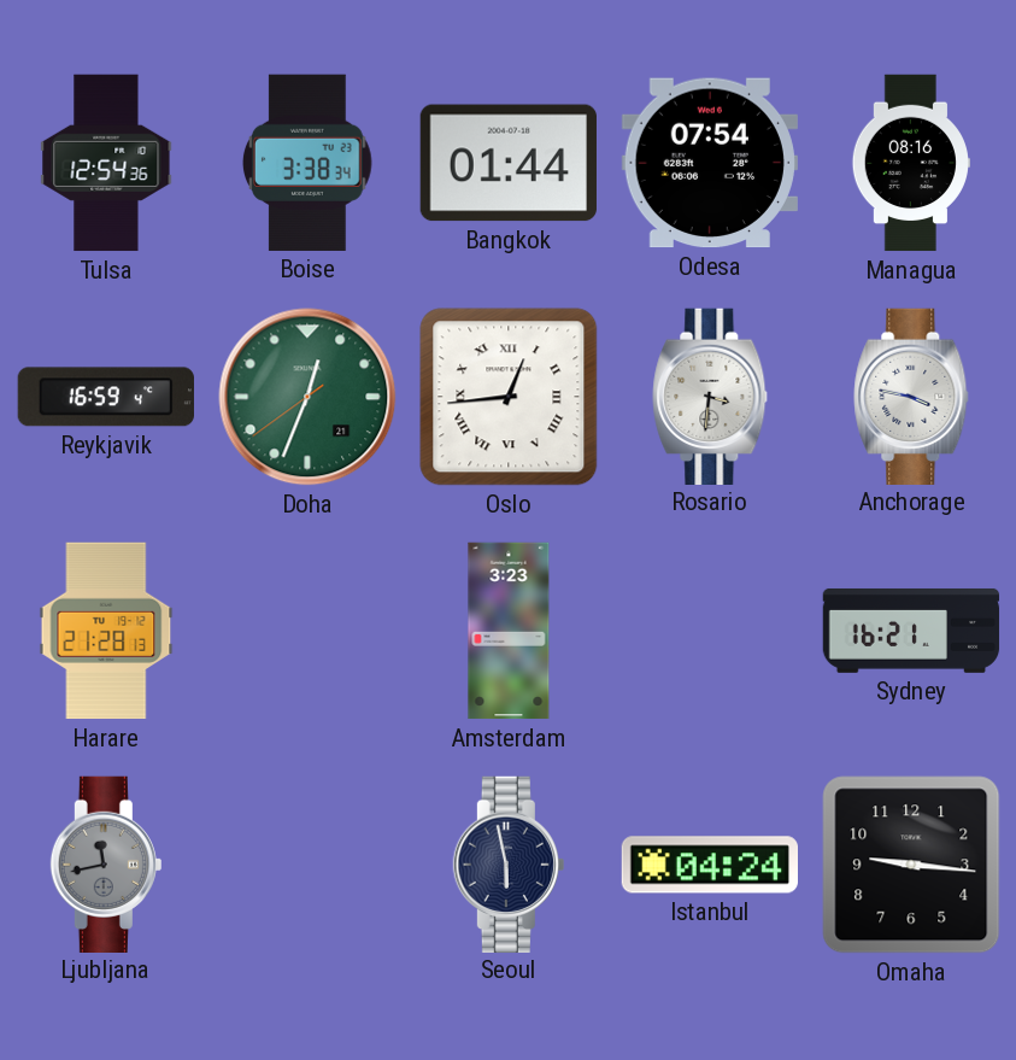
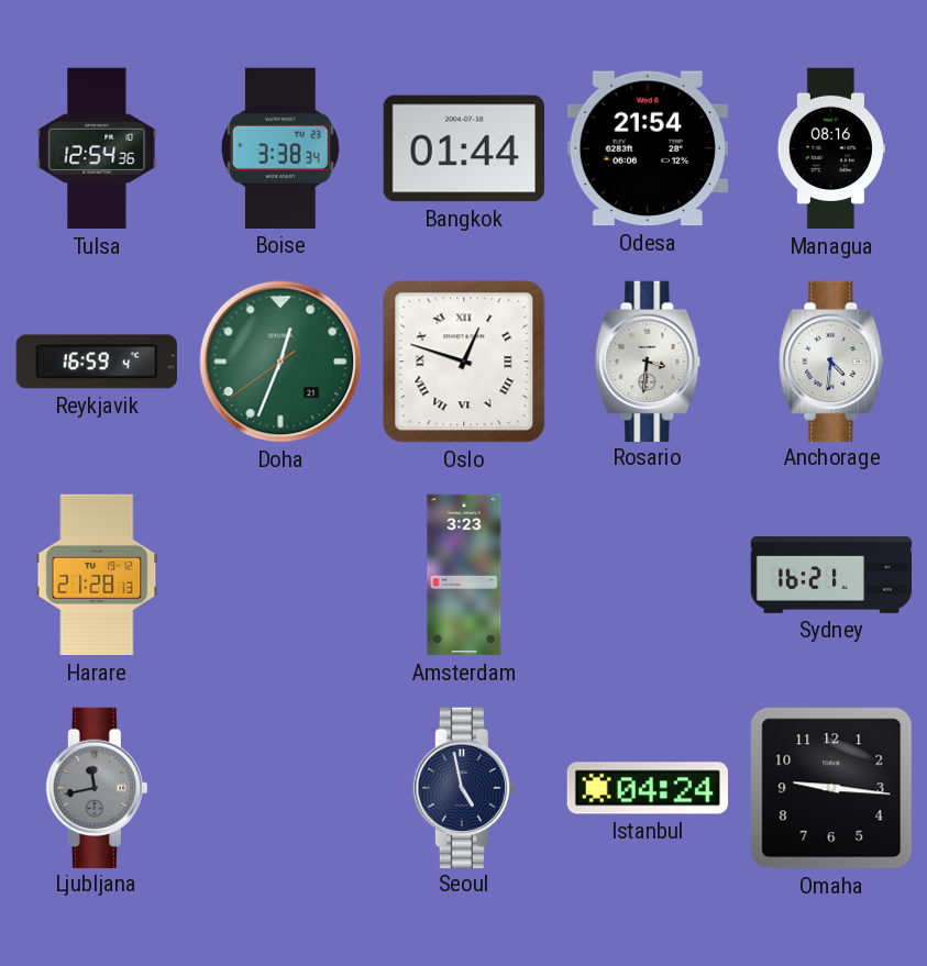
Odesa: 07:54 -> 21:54 (648, 148)
Oslo: 12:44 -> 12:48 (464, 362)
Anchorage: 3:47 -> 4:31 (831, 360)
Seoul: 5:58 -> 4:58 (464, 787)
